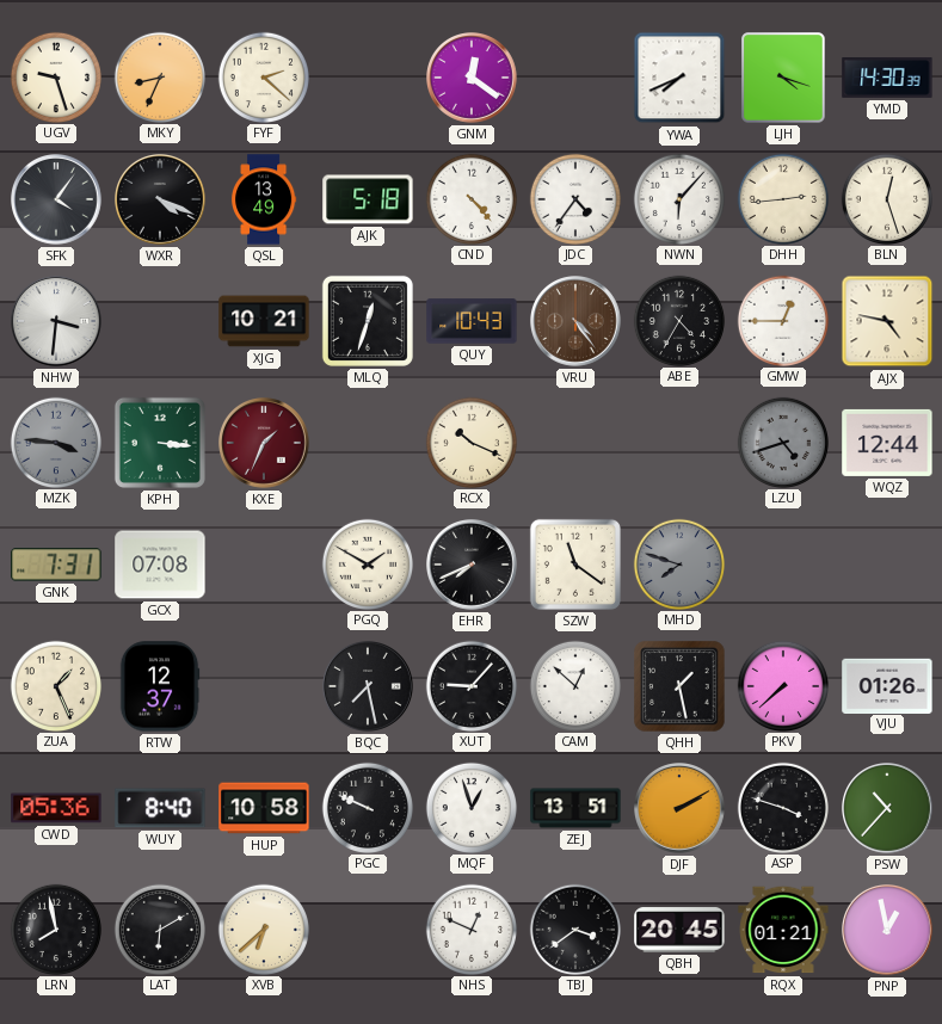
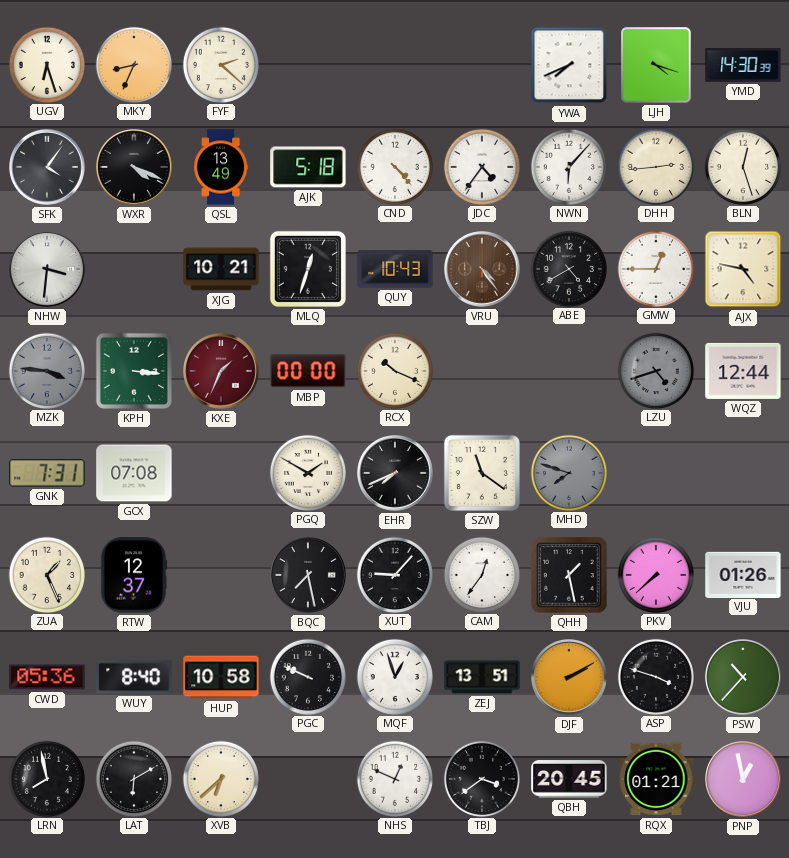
UGV: 9:27 -> 6:27 (46, 64)
GNM: 12:21 -> none (473, 79)
ABE: 4:35 -> 4:40 (568, 268)
MBP: none -> 00:00 (308, 371)
CAM: 12:52 -> 12:36 (481, 574)
